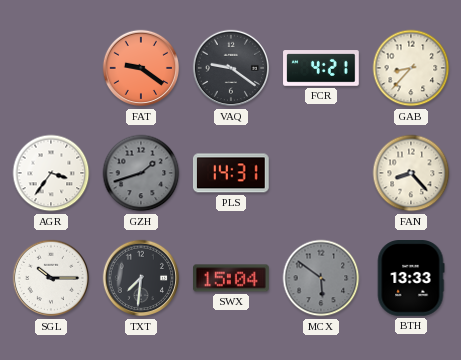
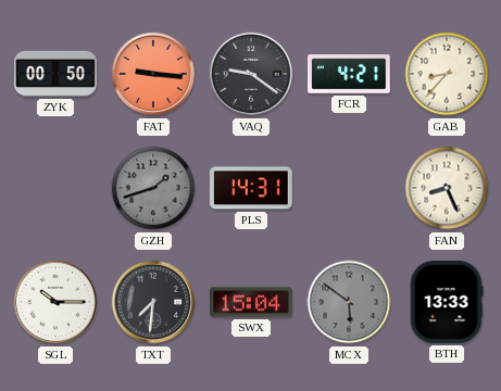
ZYK: none -> 00:50 (57, 74)
FAT: 9:21 -> 9:16 (153, 74)
AGR: 3:36 -> none (51, 173)
FAN: 8:23 -> 8:26 (447, 188)
